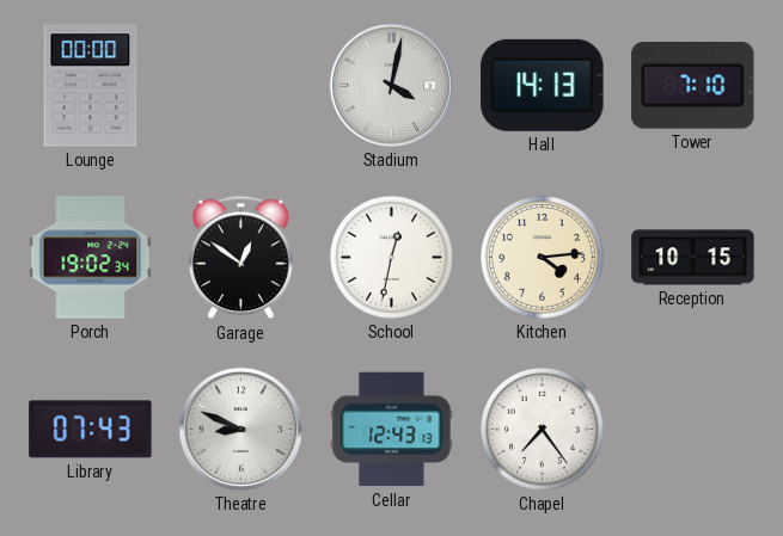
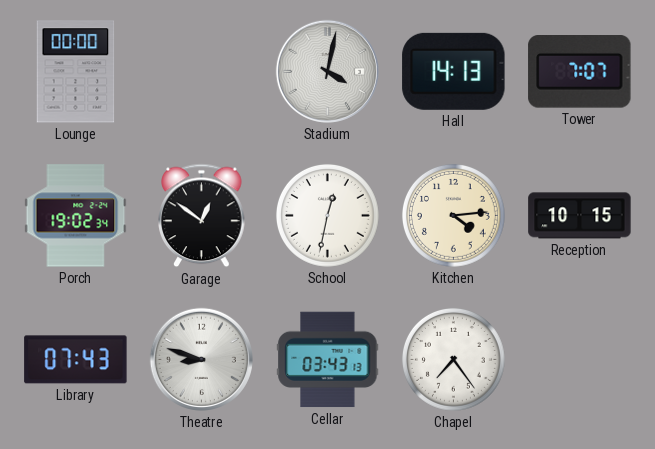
Tower: 7:10 -> 7:07 (580, 72)
Theatre: 8:49 -> 8:48 (201, 359)
Cellar: 12:43 -> 03:43 (328, 360)
